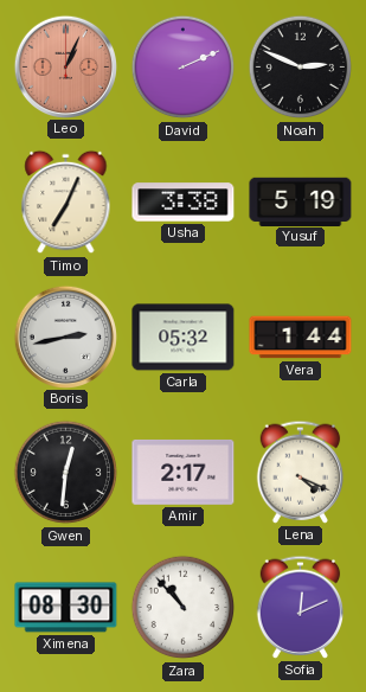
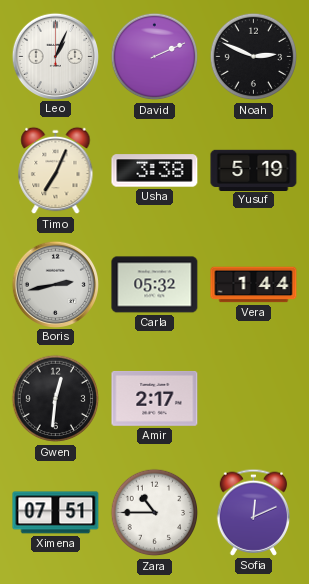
Leo dial: salmon -> white (55, 56)
Lena: 4:19 -> none (301, 472)
Ximena: 08:30 -> 07:51 (56, 513)
Zara: 10:53 -> 10:45 (155, 513)
